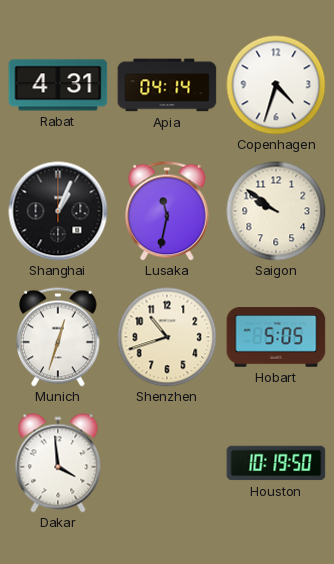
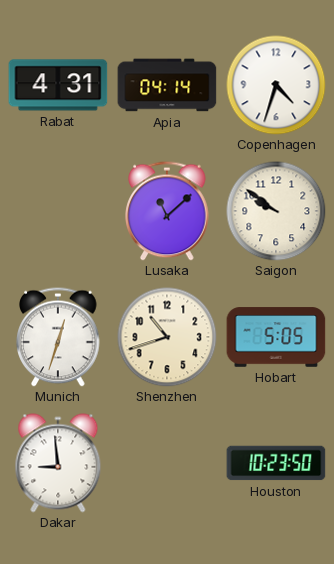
Shanghai: 1:04 -> none (58, 211)
Lusaka: 11:32 -> 11:08 (167, 211)
Dakar: 3:59 -> 8:59 (58, 463)
Houston: 10:19 -> 10:23 (276, 463)
